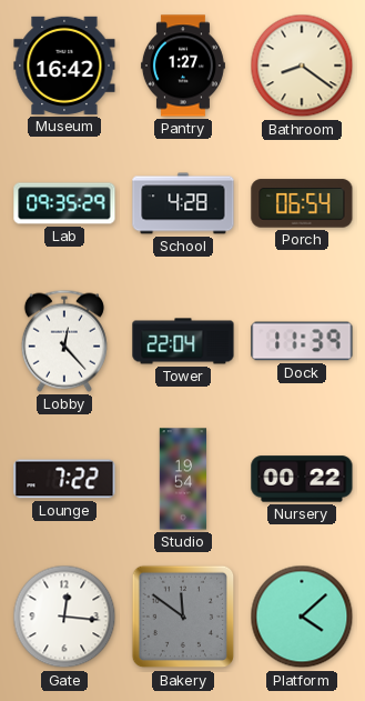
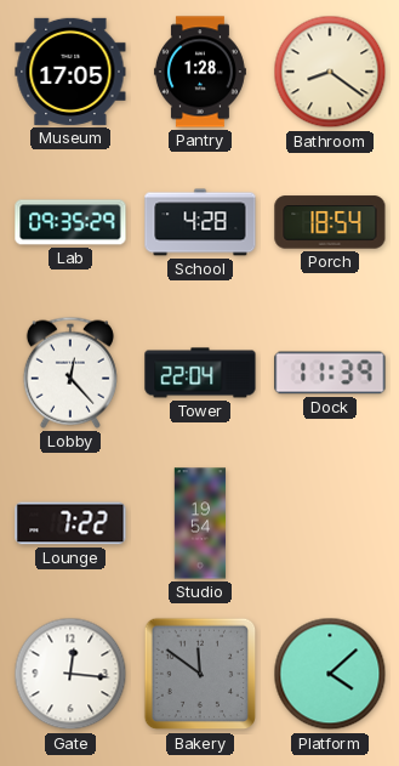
Museum: 16:42 -> 17:05 (70, 72)
Pantry: 1:27 -> 1:28 (200, 72)
Porch: 06:54 -> 18:54 (330, 222)
Nursery: 00:22 -> none (302, 479)
